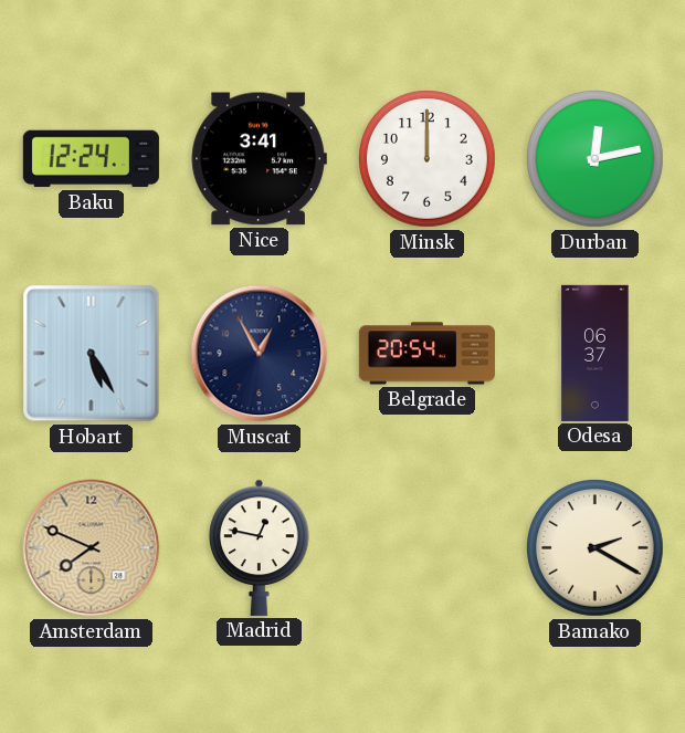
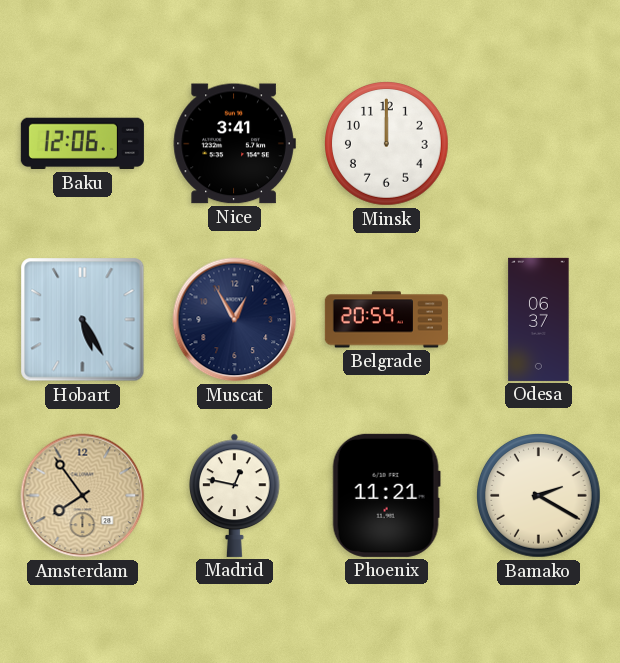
Baku: 12:24 -> 12:06 (82, 144)
Durban: 12:13 -> none (596, 159)
Amsterdam: 7:49 -> 7:54 (83, 496)
Phoenix: none -> 11:21 (386, 495)
